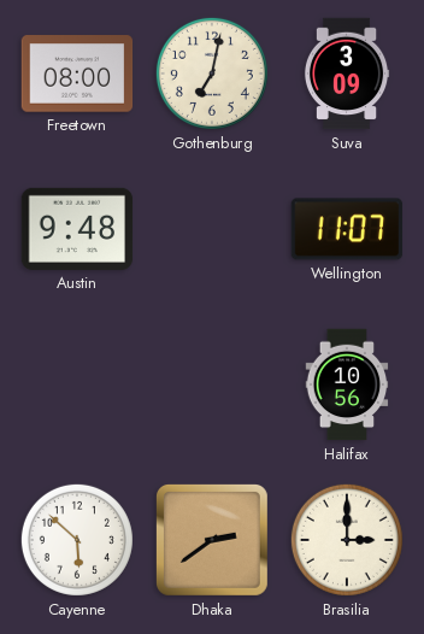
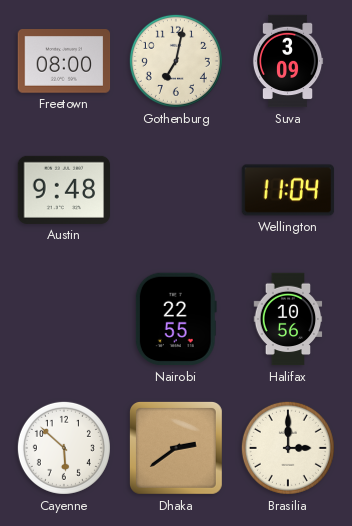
Wellington: 11:07 -> 11:04 (288, 190)
Nairobi: none -> 22:55 (176, 319)
